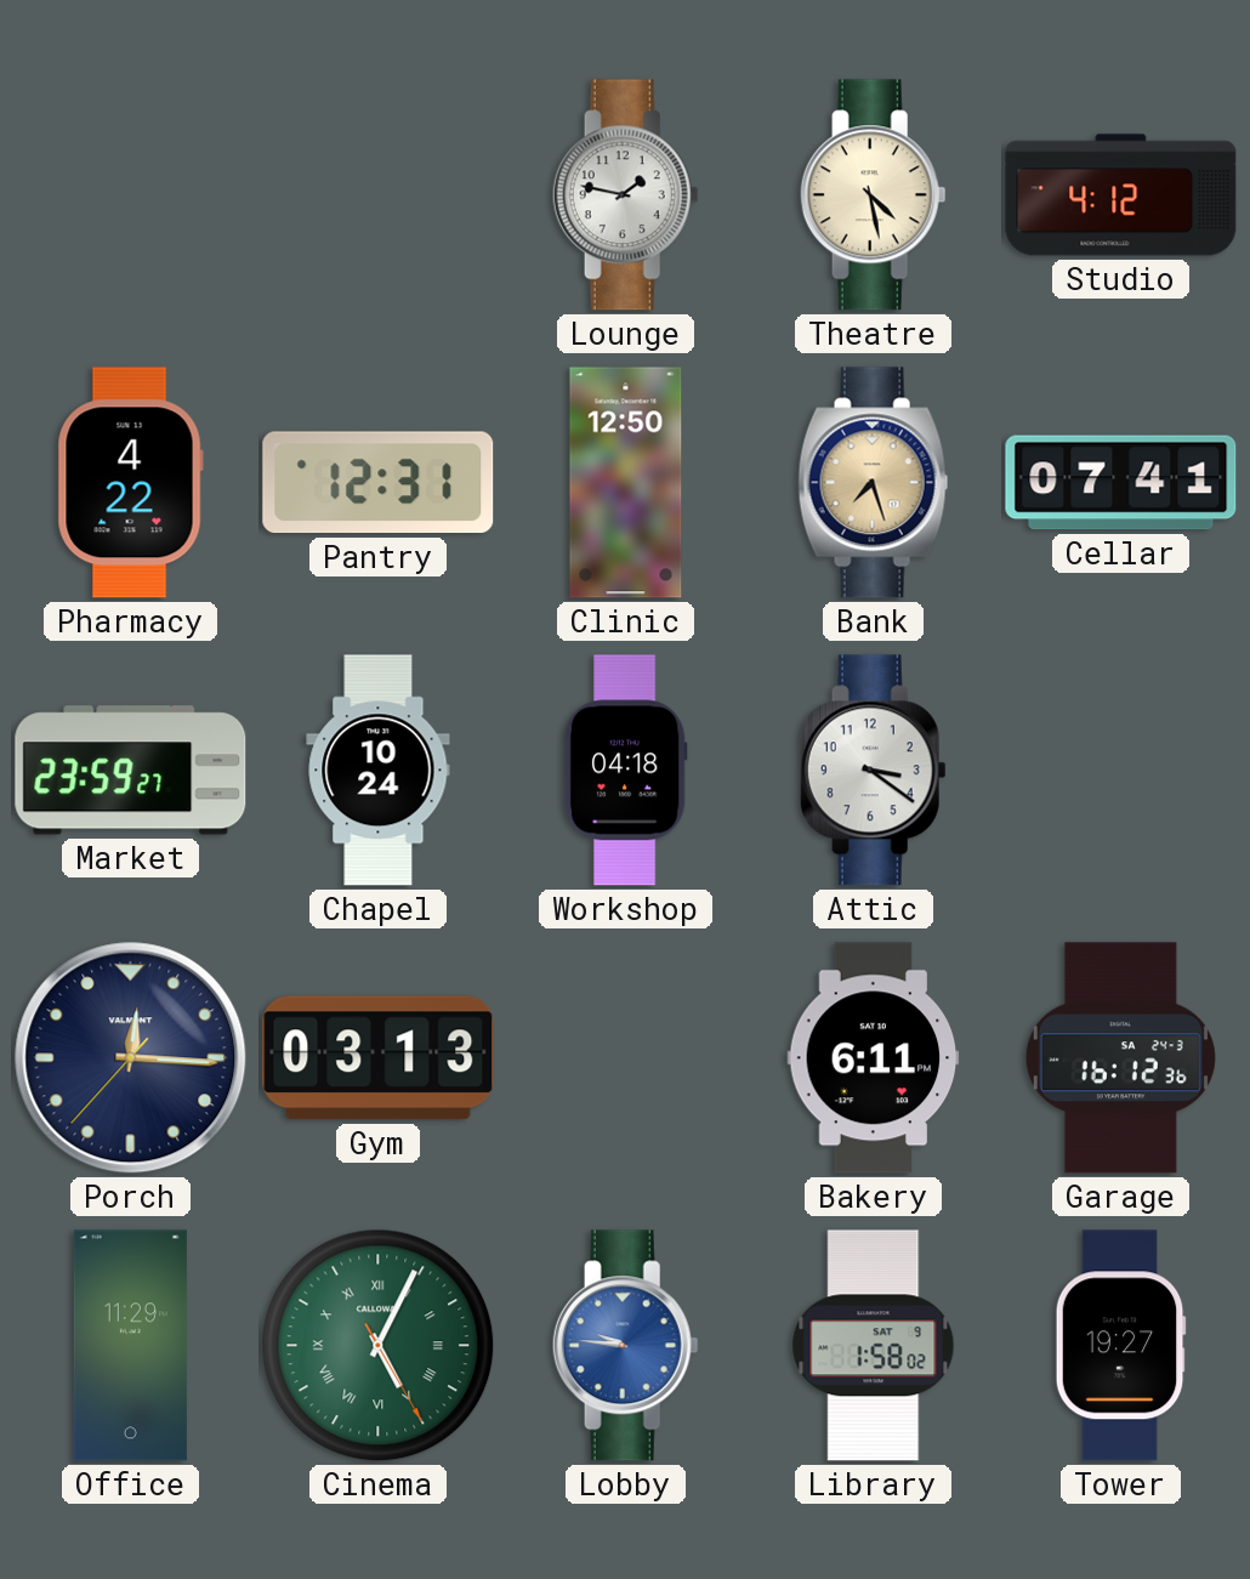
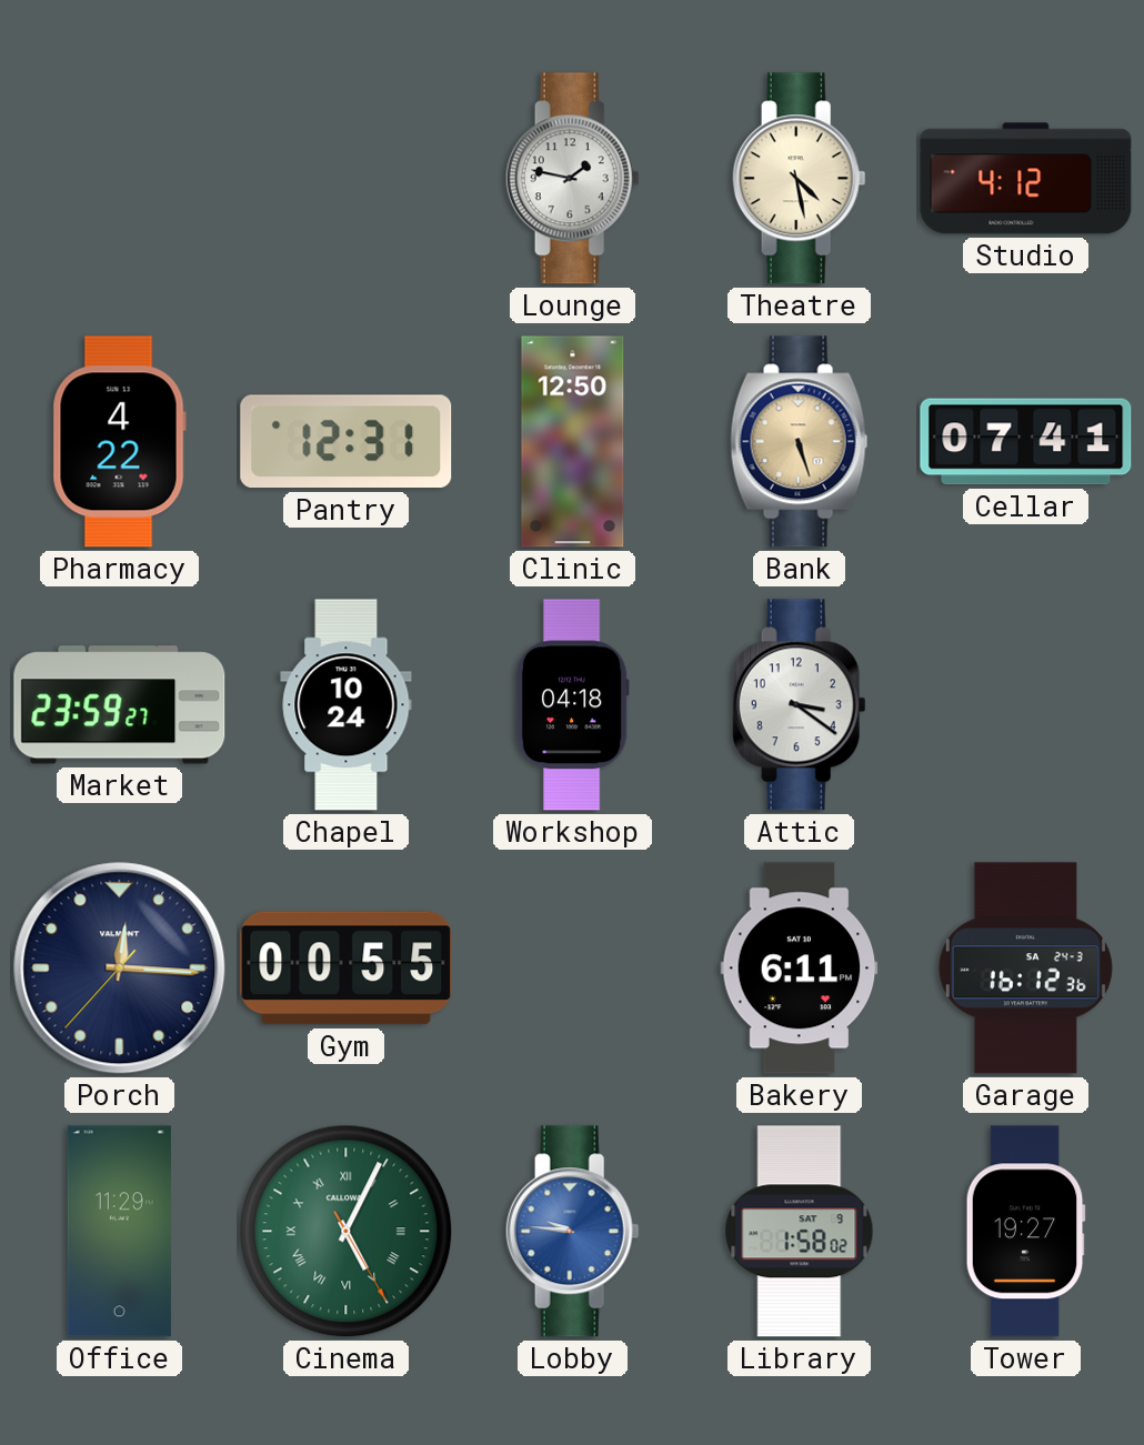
Bank: 7:27 -> 5:27 (800, 442)
Gym: 03:13 -> 00:55 (347, 969)
